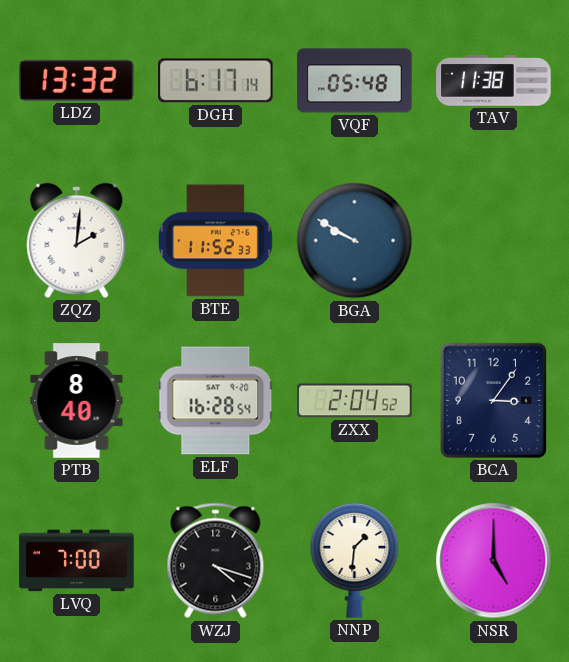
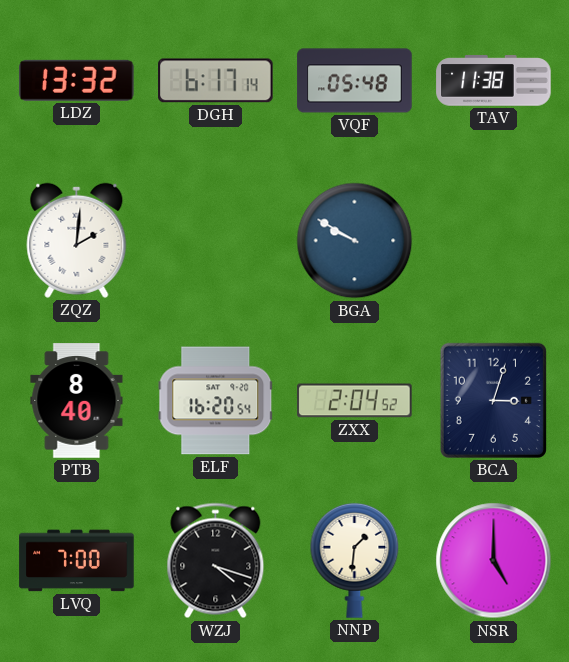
BTE: 11:52 -> none (215, 241)
ELF: 16:28 -> 16:20 (216, 401)
BCA: 3:06 -> 3:03 (493, 400)
